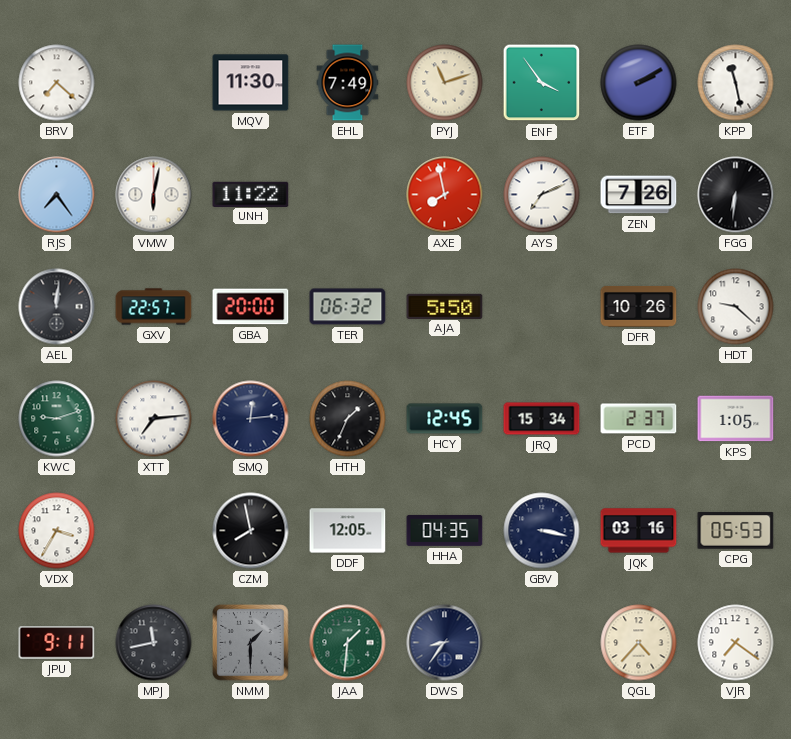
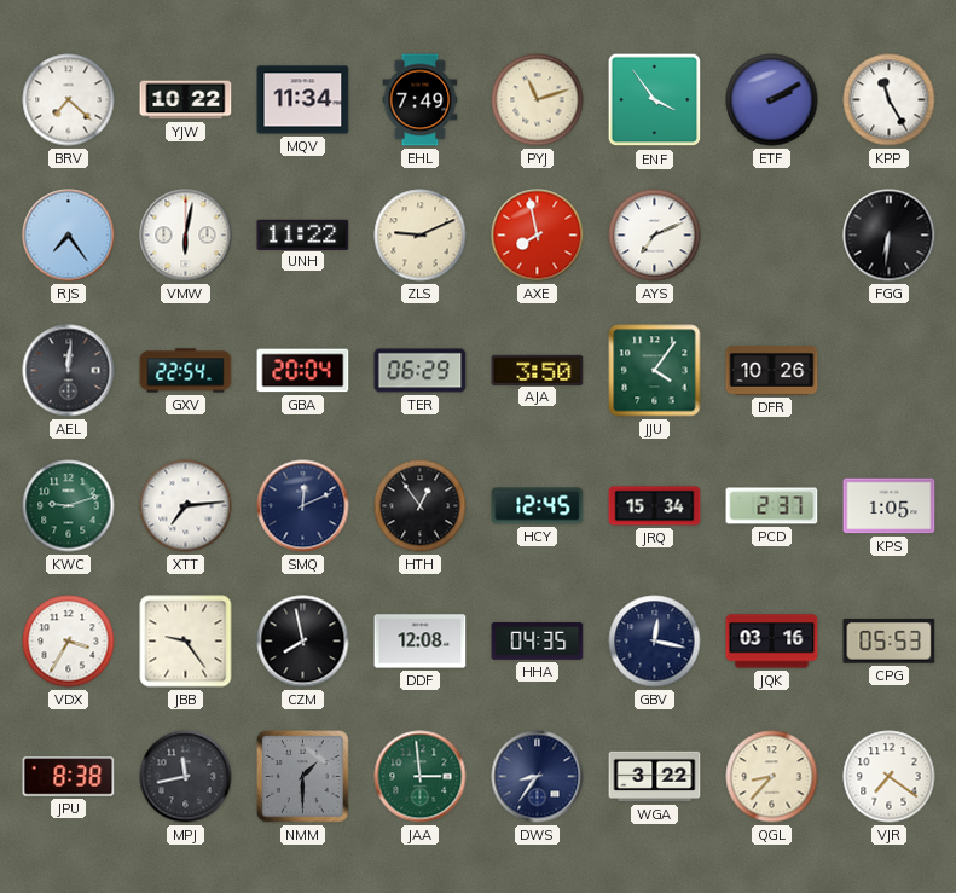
YJW: none -> 10:22 (186, 100)
MQV: 11:30 -> 11:34 (303, 100)
KPP: 11:28 -> 11:25 (890, 100)
ZLS: none -> 9:11 (421, 236)
ZEN: 7:26 -> none (639, 195)
GXV: 22:57 -> 22:54 (186, 371)
GBA: 20:00 -> 20:04 (303, 371)
TER: 06:32 -> 06:29 (421, 371)
AJA: 5:50 -> 3:50 (538, 370)
JJU: none -> 4:06 (655, 371)
HDT: 9:22 -> none (736, 307)
SMQ: 12:14 -> 12:11 (303, 506)
HTH: 1:34 -> 12:54 (421, 506)
JBB: none -> 9:24 (186, 642)
DDF: 12:05 -> 12:08 (421, 642)
GBV: 3:17 -> 12:17 (655, 642)
JPU: 9:11 -> 8:38 (69, 777)
JAA: 1:31 -> 2:59 (421, 777)
WGA: none -> 3:22 (655, 777)
QGL: 4:37 -> 8:37 (772, 777)
